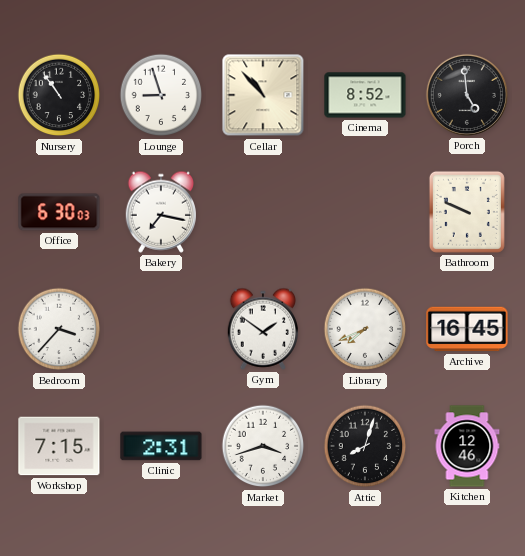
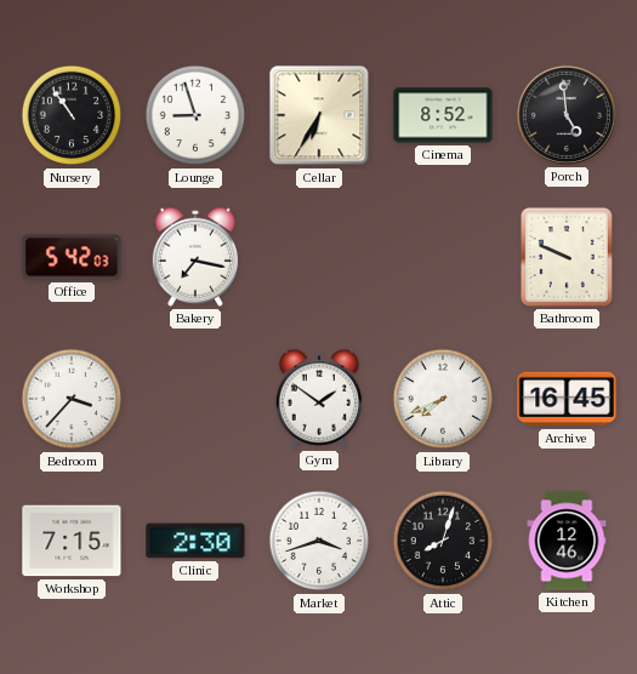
Cellar: 10:53 -> 6:35 (319, 115)
Office: 6:30 -> 5:42 (72, 257)
Clinic: 2:31 -> 2:30 (195, 541)
